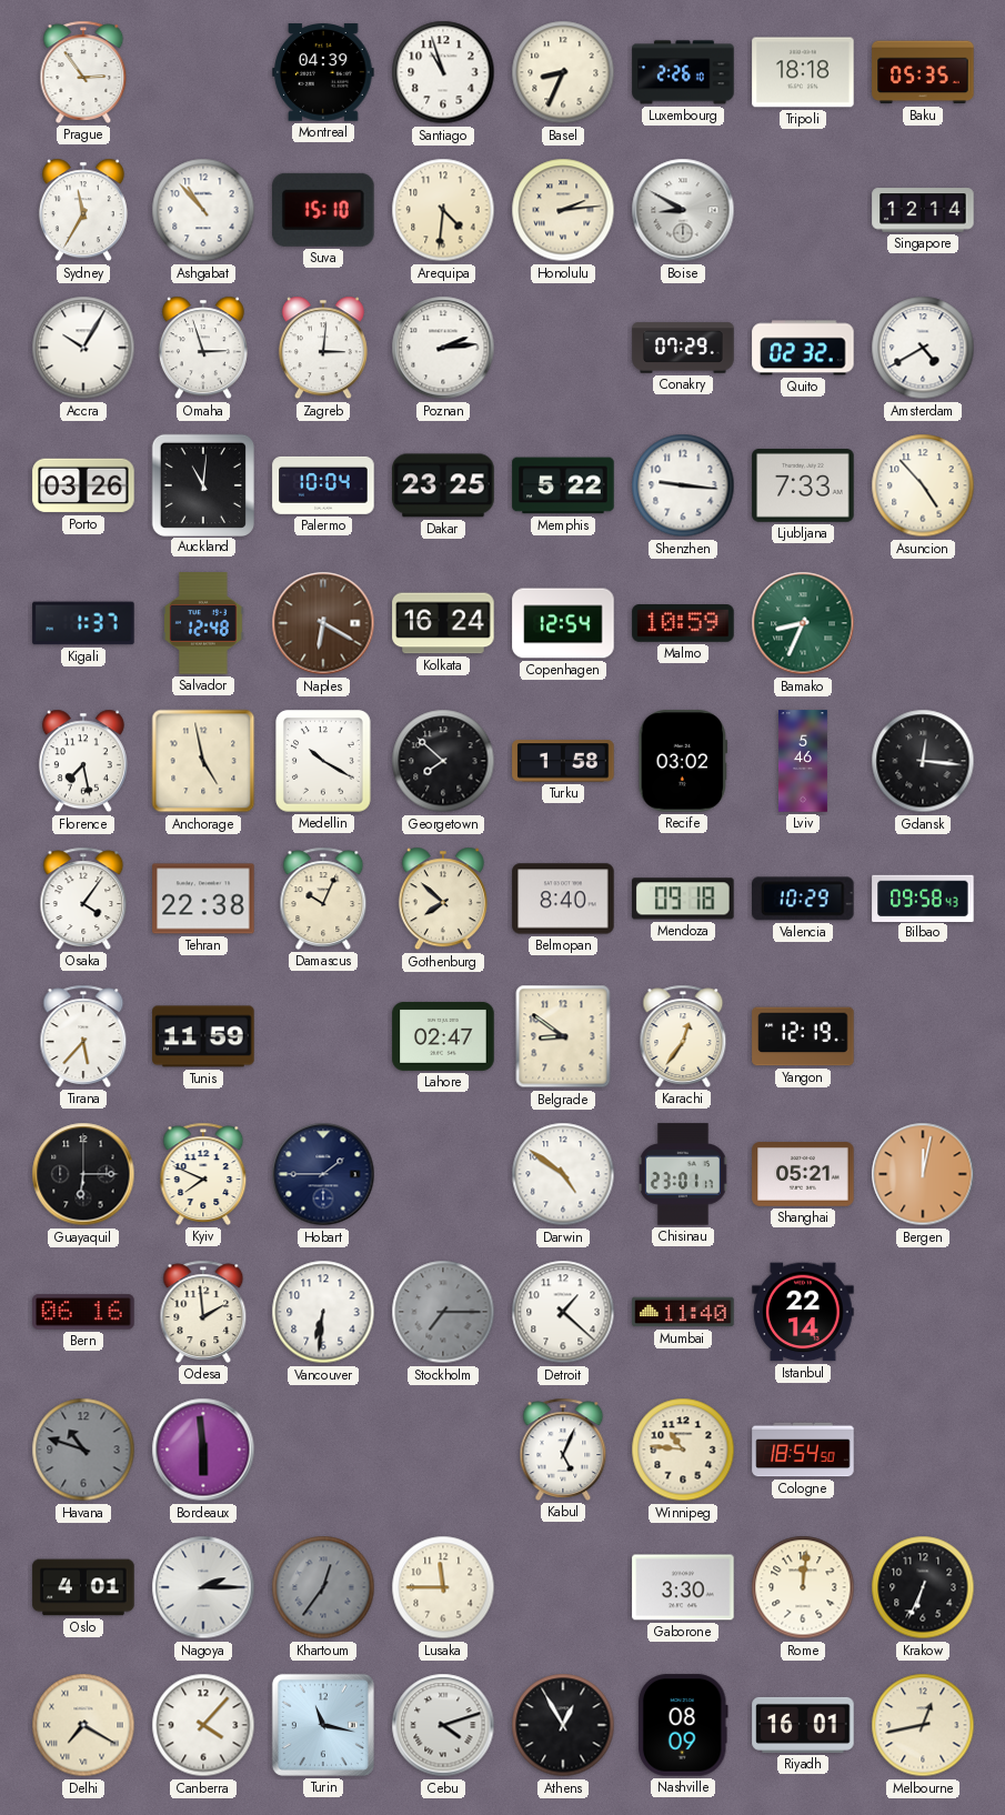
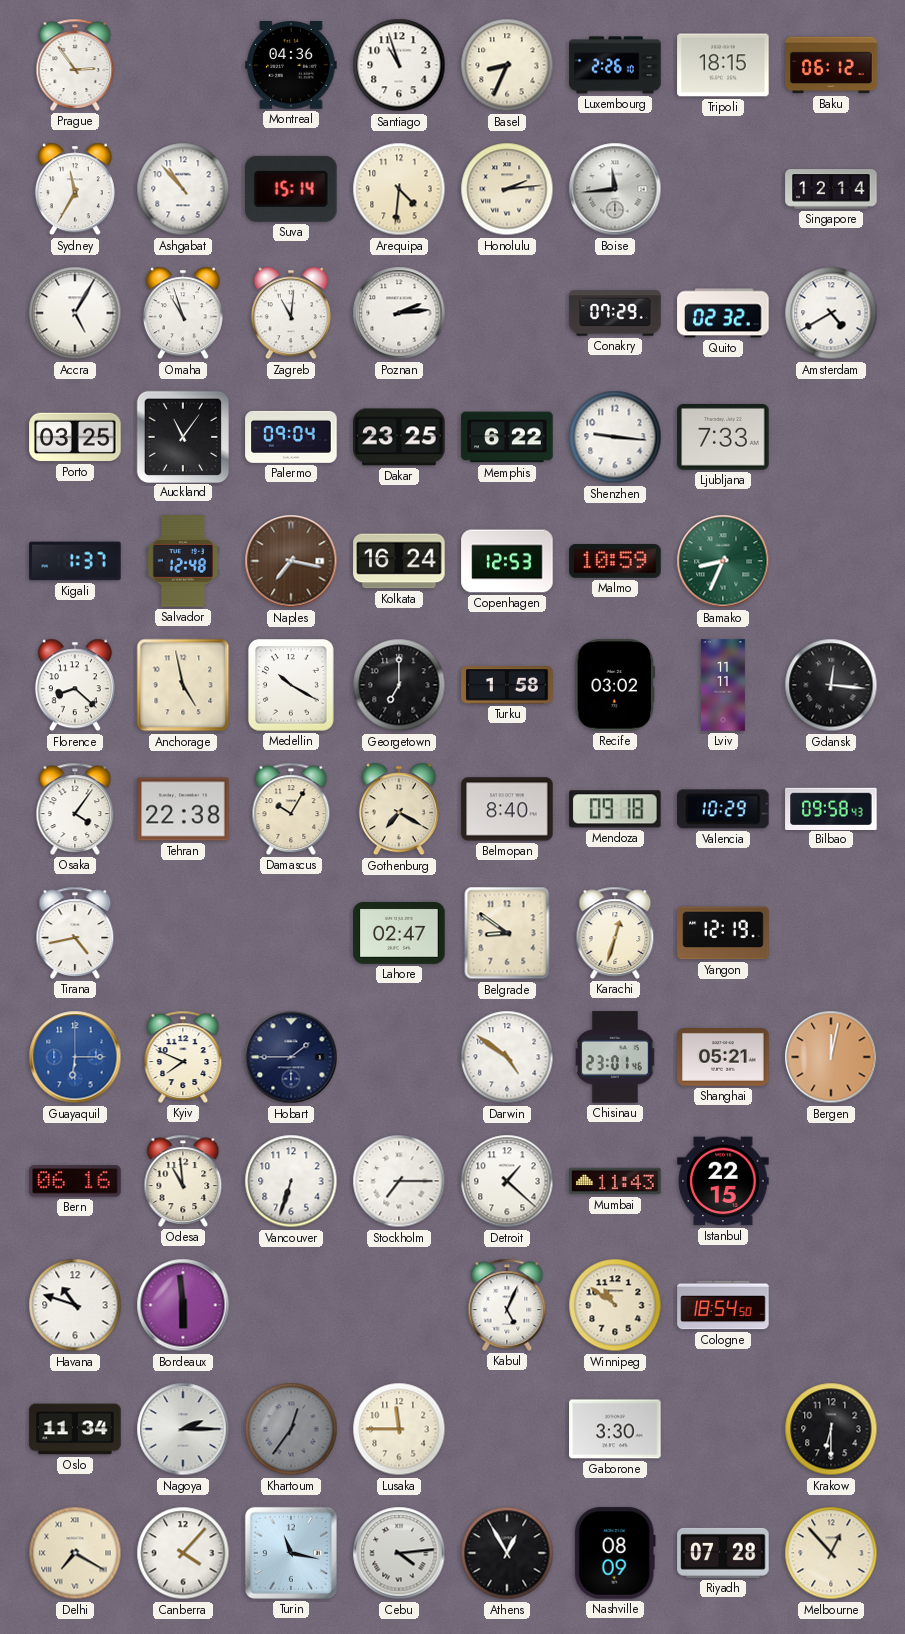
Montreal: 04:39 -> 04:36 (291, 65)
Tripoli: 18:18 -> 18:15 (723, 65)
Baku: 05:35 -> 06:12 (831, 65)
Suva: 15:10 -> 15:14 (292, 189)
Boise: 8:50 -> 11:44 (615, 189)
Accra: 10:05 -> 5:05 (75, 313)
Omaha: 2:57 -> 10:57 (183, 313)
Zagreb: 3:01 -> 11:01 (291, 313)
Porto: 03:26 -> 03:25 (75, 437)
Auckland: 11:01 -> 11:06 (182, 436)
Palermo: 10:04 -> 09:04 (291, 437)
Memphis: 5:22 -> 6:22 (507, 437)
Asuncion: 4:53 -> none (923, 485)
Naples: 6:20 -> 7:17 (291, 561)
Copenhagen: 12:54 -> 12:53 (507, 561)
Florence: 7:28 -> 8:22 (75, 685)
Georgetown: 7:52 -> 7:00 (399, 685)
Lviv: 5:46 -> 11:11 (723, 685)
Damascus: 10:04 -> 10:05 (291, 809)
Gothenburg: 7:52 -> 7:20 (399, 809)
Tirana: 5:37 -> 4:43 (75, 933)
Tunis: 11:59 -> none (203, 1036)
Karachi: 12:36 -> 12:33 (615, 933)
Guayaquil dial: black -> blue (75, 1057)
Chisinau: 23:01:17 -> 23:01:46 (615, 1057)
Odesa: 1:59 -> 10:59 (183, 1181)
Vancouver: 6:31 -> 6:33 (291, 1181)
Stockholm dial: grey -> white (399, 1181)
Mumbai: 11:40 -> 11:43 (615, 1181)
Istanbul: 22:14 -> 22:15 (723, 1181)
Havana dial: grey -> white (75, 1305)
Winnipeg: 10:46 -> 10:51 (615, 1305)
Oslo: 4:01 -> 11:34 (75, 1429)
Rome: 12:01 -> none (803, 1587)
Krakow: 6:34 -> 6:30 (831, 1429)
Cebu: 4:12 -> 4:14 (399, 1553)
Riyadh: 16:01 -> 07:28 (723, 1553)
Melbourne: 12:43 -> 12:53 (831, 1553)
